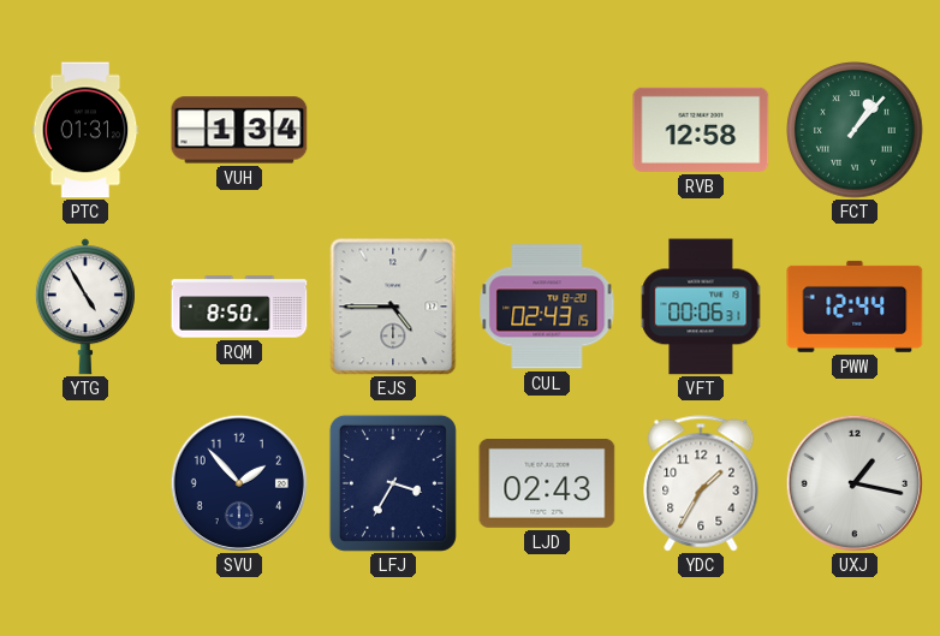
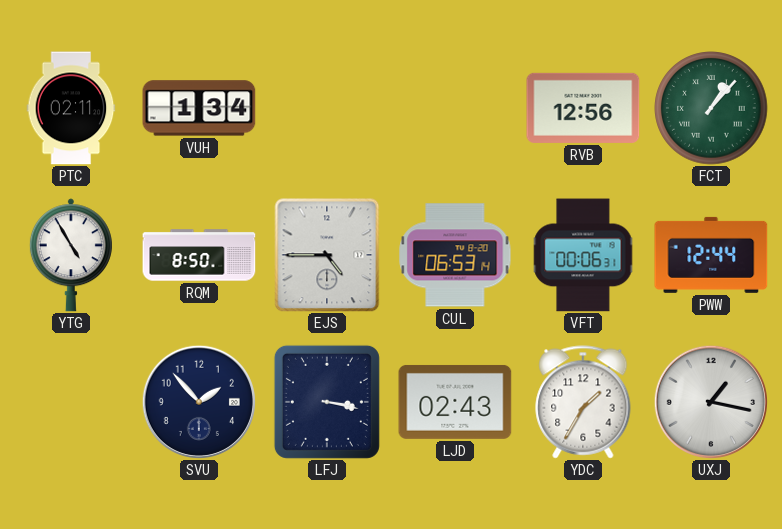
PTC: 01:31 -> 02:11 (71, 108)
RVB: 12:58 -> 12:56 (583, 108)
CUL: 02:43 -> 06:53 (455, 255)
LFJ: 3:35 -> 3:17 (327, 402)
